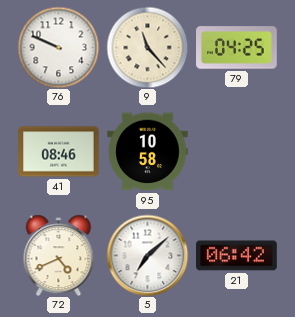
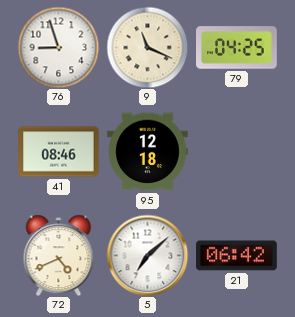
76: 9:49 -> 8:57 (58, 47)
9: 11:23 -> 11:19 (147, 47)
95: 10:58 -> 12:18 (148, 152)
